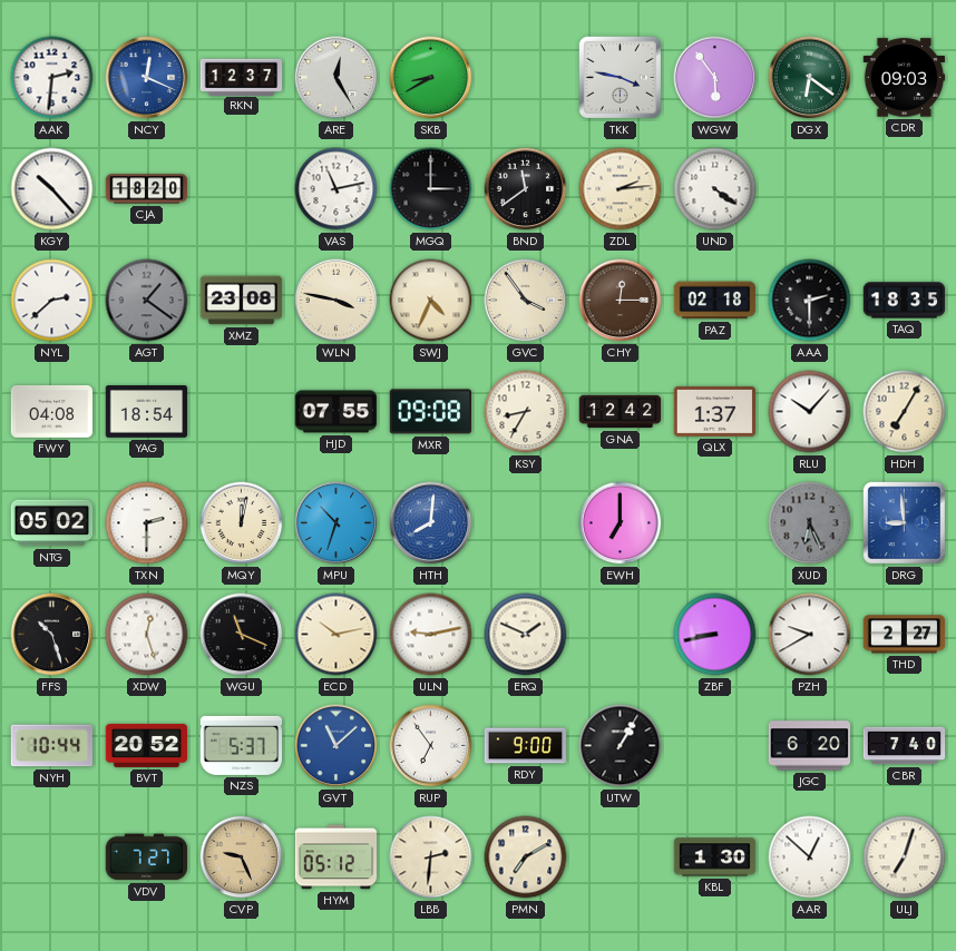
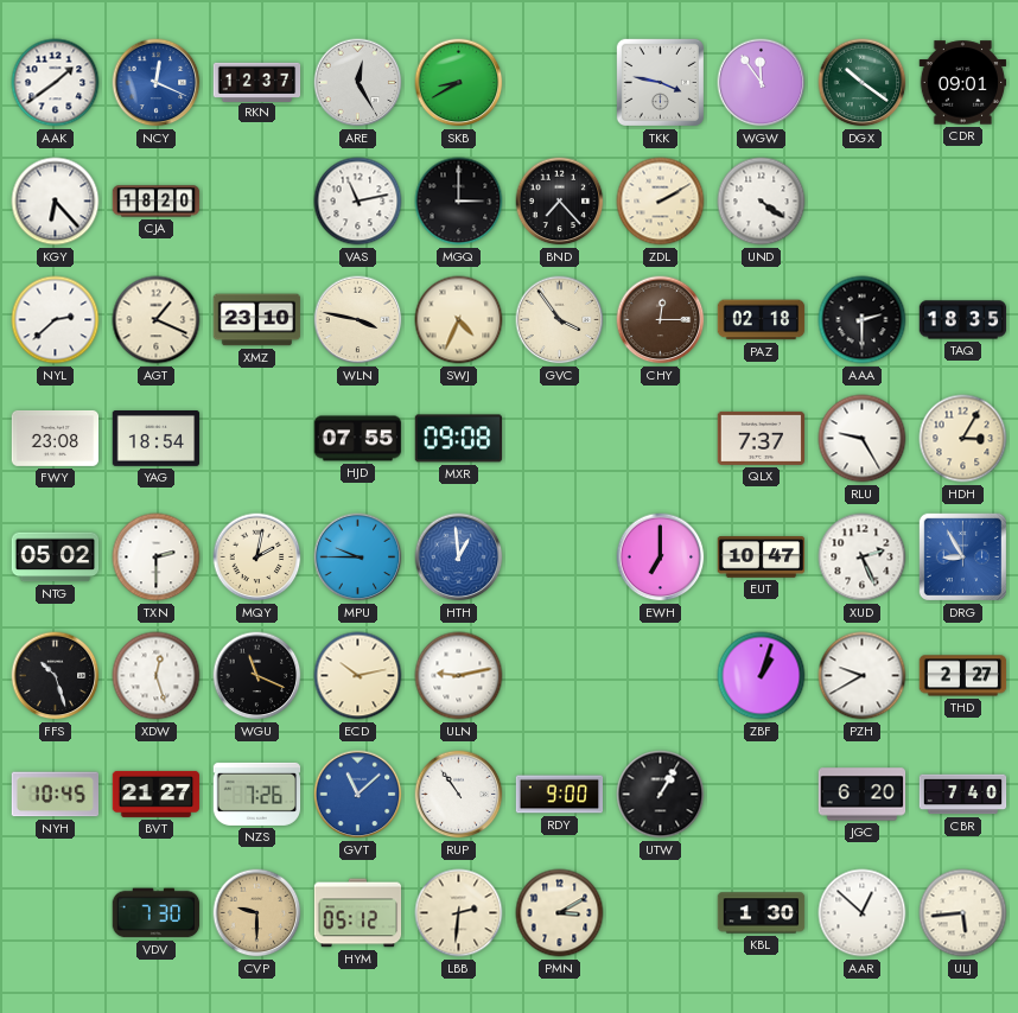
AAK: 2:31 -> 1:39 (56, 83)
WGW: 5:54 -> 11:54 (762, 83)
DGX: 6:21 -> 10:21 (863, 83)
CDR: 09:03 -> 09:01 (963, 83)
KGY: 10:23 -> 6:23 (56, 202)
BND: 11:39 -> 7:23 (560, 202)
ZDL: 2:14 -> 2:10 (661, 202)
AGT: 1:21 -> 1:19 (157, 320)
AGT dial: grey -> cream (157, 320)
XMZ: 23:08 -> 23:10 (257, 320)
FWY: 04:08 -> 23:08 (56, 438)
KSY: 8:35 -> none (526, 412)
GNA: 12:42 -> none (621, 412)
QLX: 1:37 -> 7:37 (762, 438)
RLU: 10:07 -> 9:25 (863, 439)
HDH: 7:05 -> 3:05 (963, 439)
MQY: 12:02 -> 2:02 (257, 558)
MPU: 10:33 -> 9:45 (358, 558)
HTH: 8:01 -> 12:59 (459, 558)
EUT: none -> 10:47 (762, 558)
XUD: 6:26 -> 2:26 (863, 558)
XUD dial: grey -> white (863, 558)
DRG: 8:59 -> 8:55 (962, 556)
ERQ: 1:49 -> none (526, 635)
ZBF: 8:43 -> 1:03 (762, 676)
NYH: 10:44 -> 10:45 (55, 795)
BVT: 20:52 -> 21:27 (157, 794)
NZS: 5:37 -> 7:26 (257, 794)
RUP: 6:54 -> 10:54 (459, 795)
VDV: 7:27 -> 7:30 (157, 913)
CVP: 9:26 -> 9:30 (257, 913)
PMN: 7:10 -> 3:10 (560, 913)
ULJ: 7:03 -> 5:44 (963, 913)
